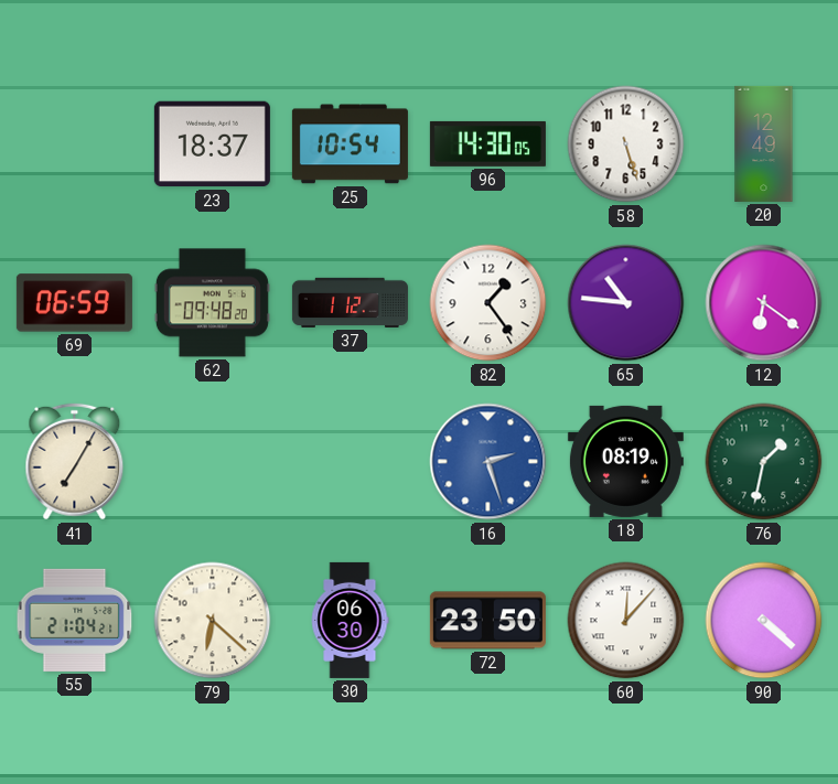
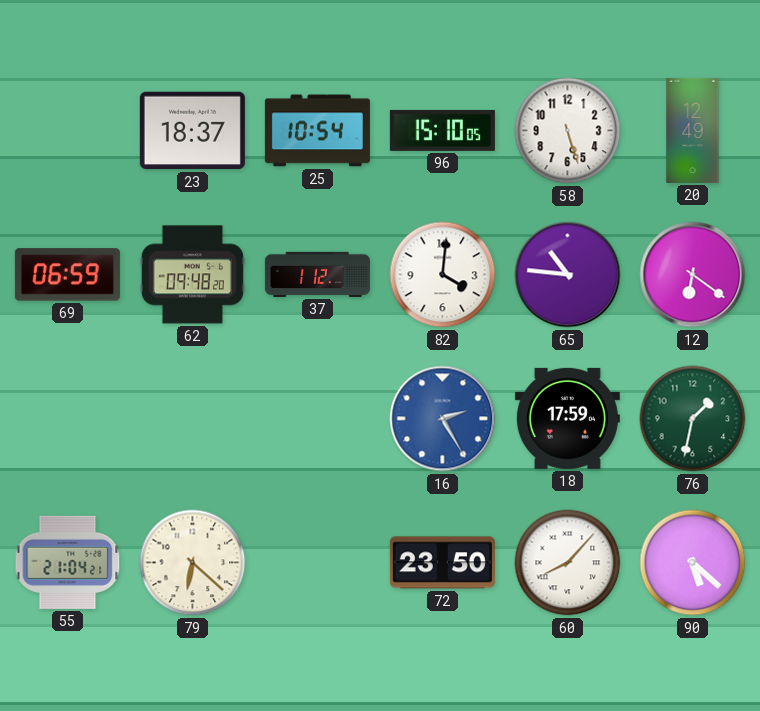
96: 14:30 -> 15:10 (442, 130)
82: 1:24 -> 4:01 (443, 275)
41: 7:05 -> none (75, 462)
16: 2:27 -> 2:25 (443, 419)
18: 08:19 -> 17:59 (567, 418)
30: 06:30 -> none (350, 620)
60: 12:07 -> 8:07 (568, 563)
90: 4:22 -> 5:22 (693, 563)
